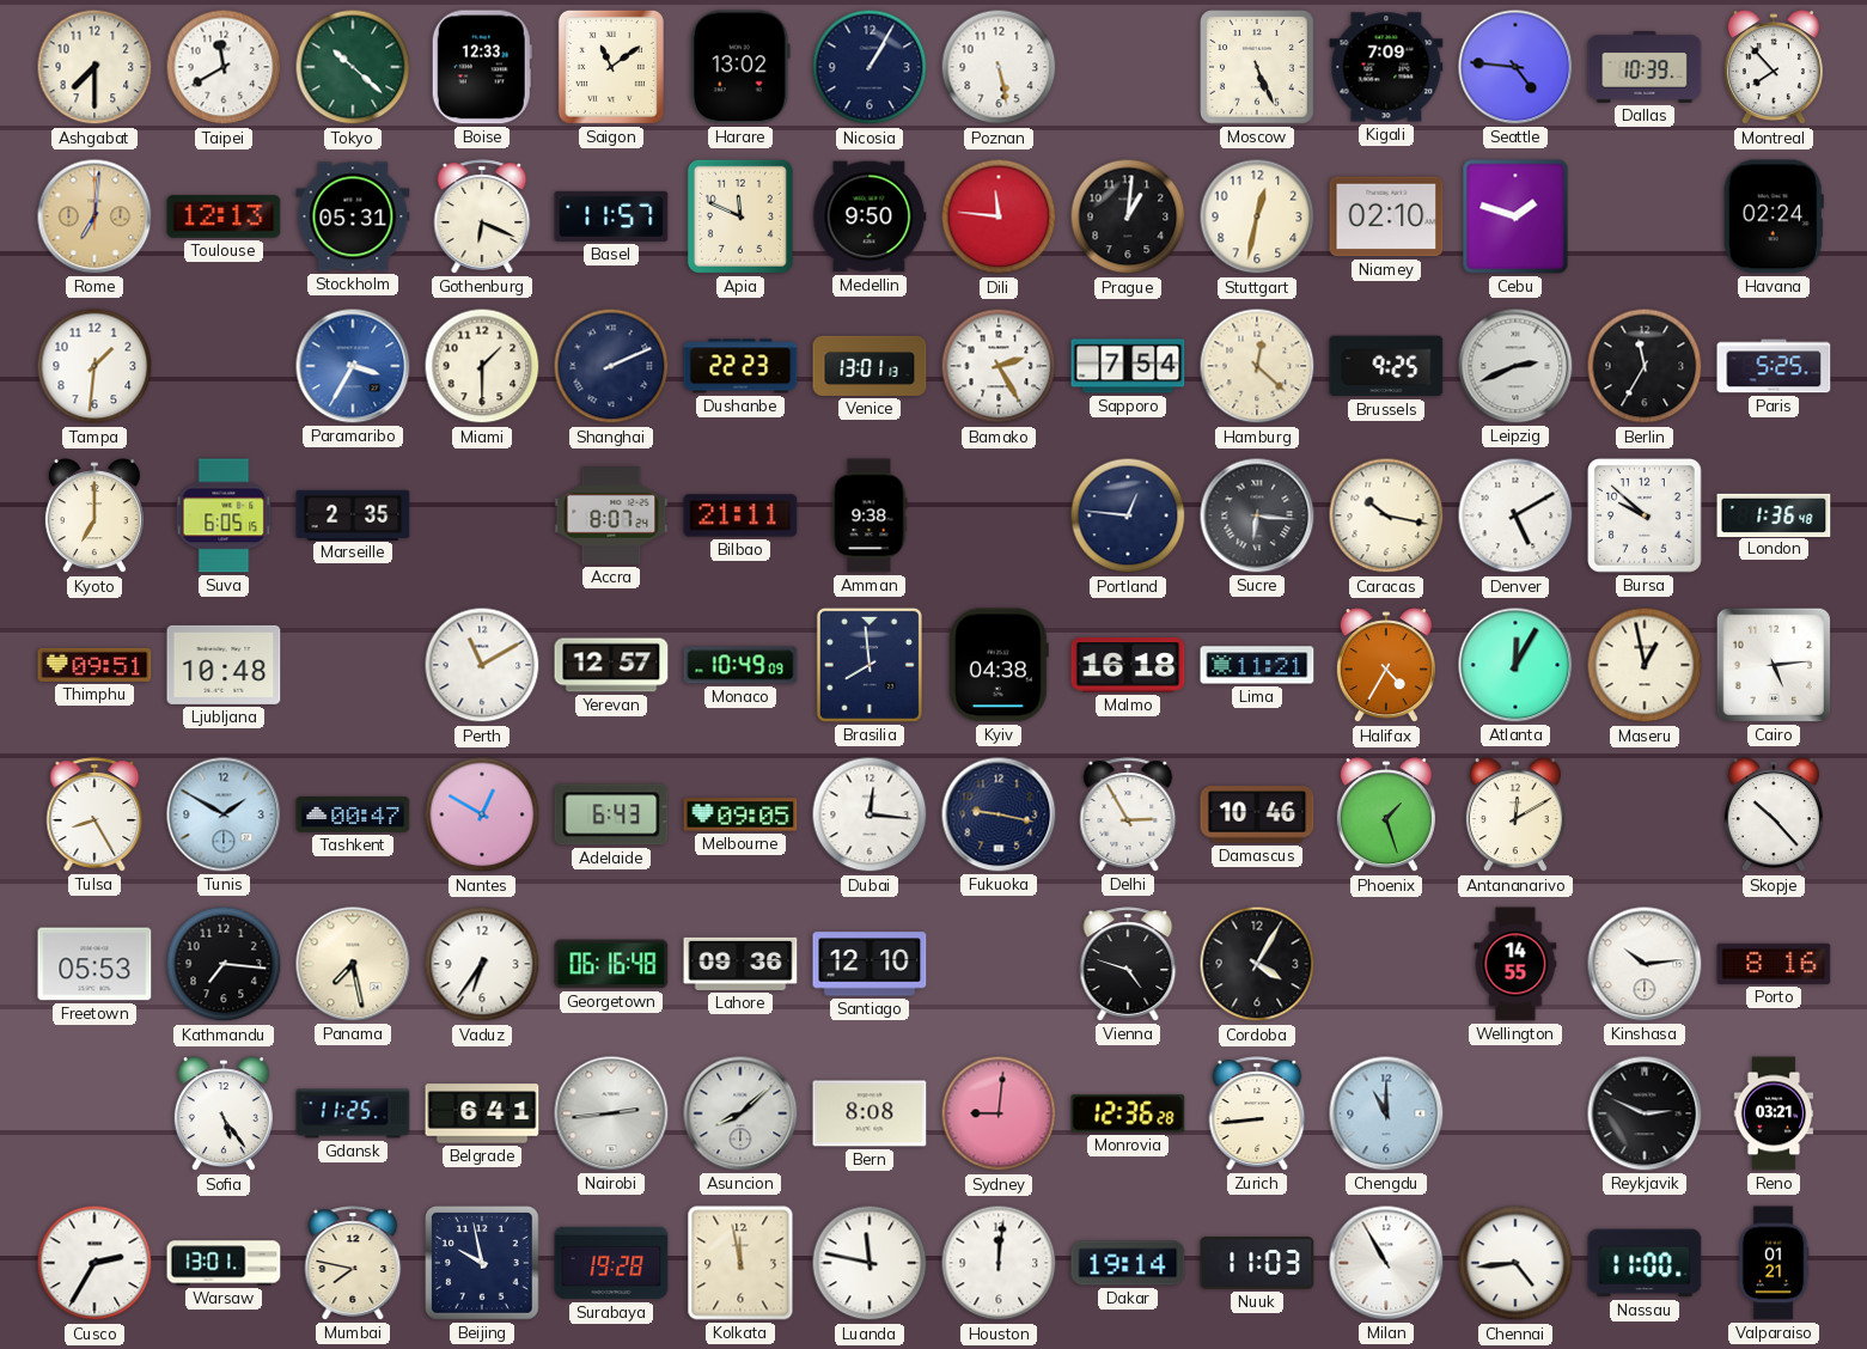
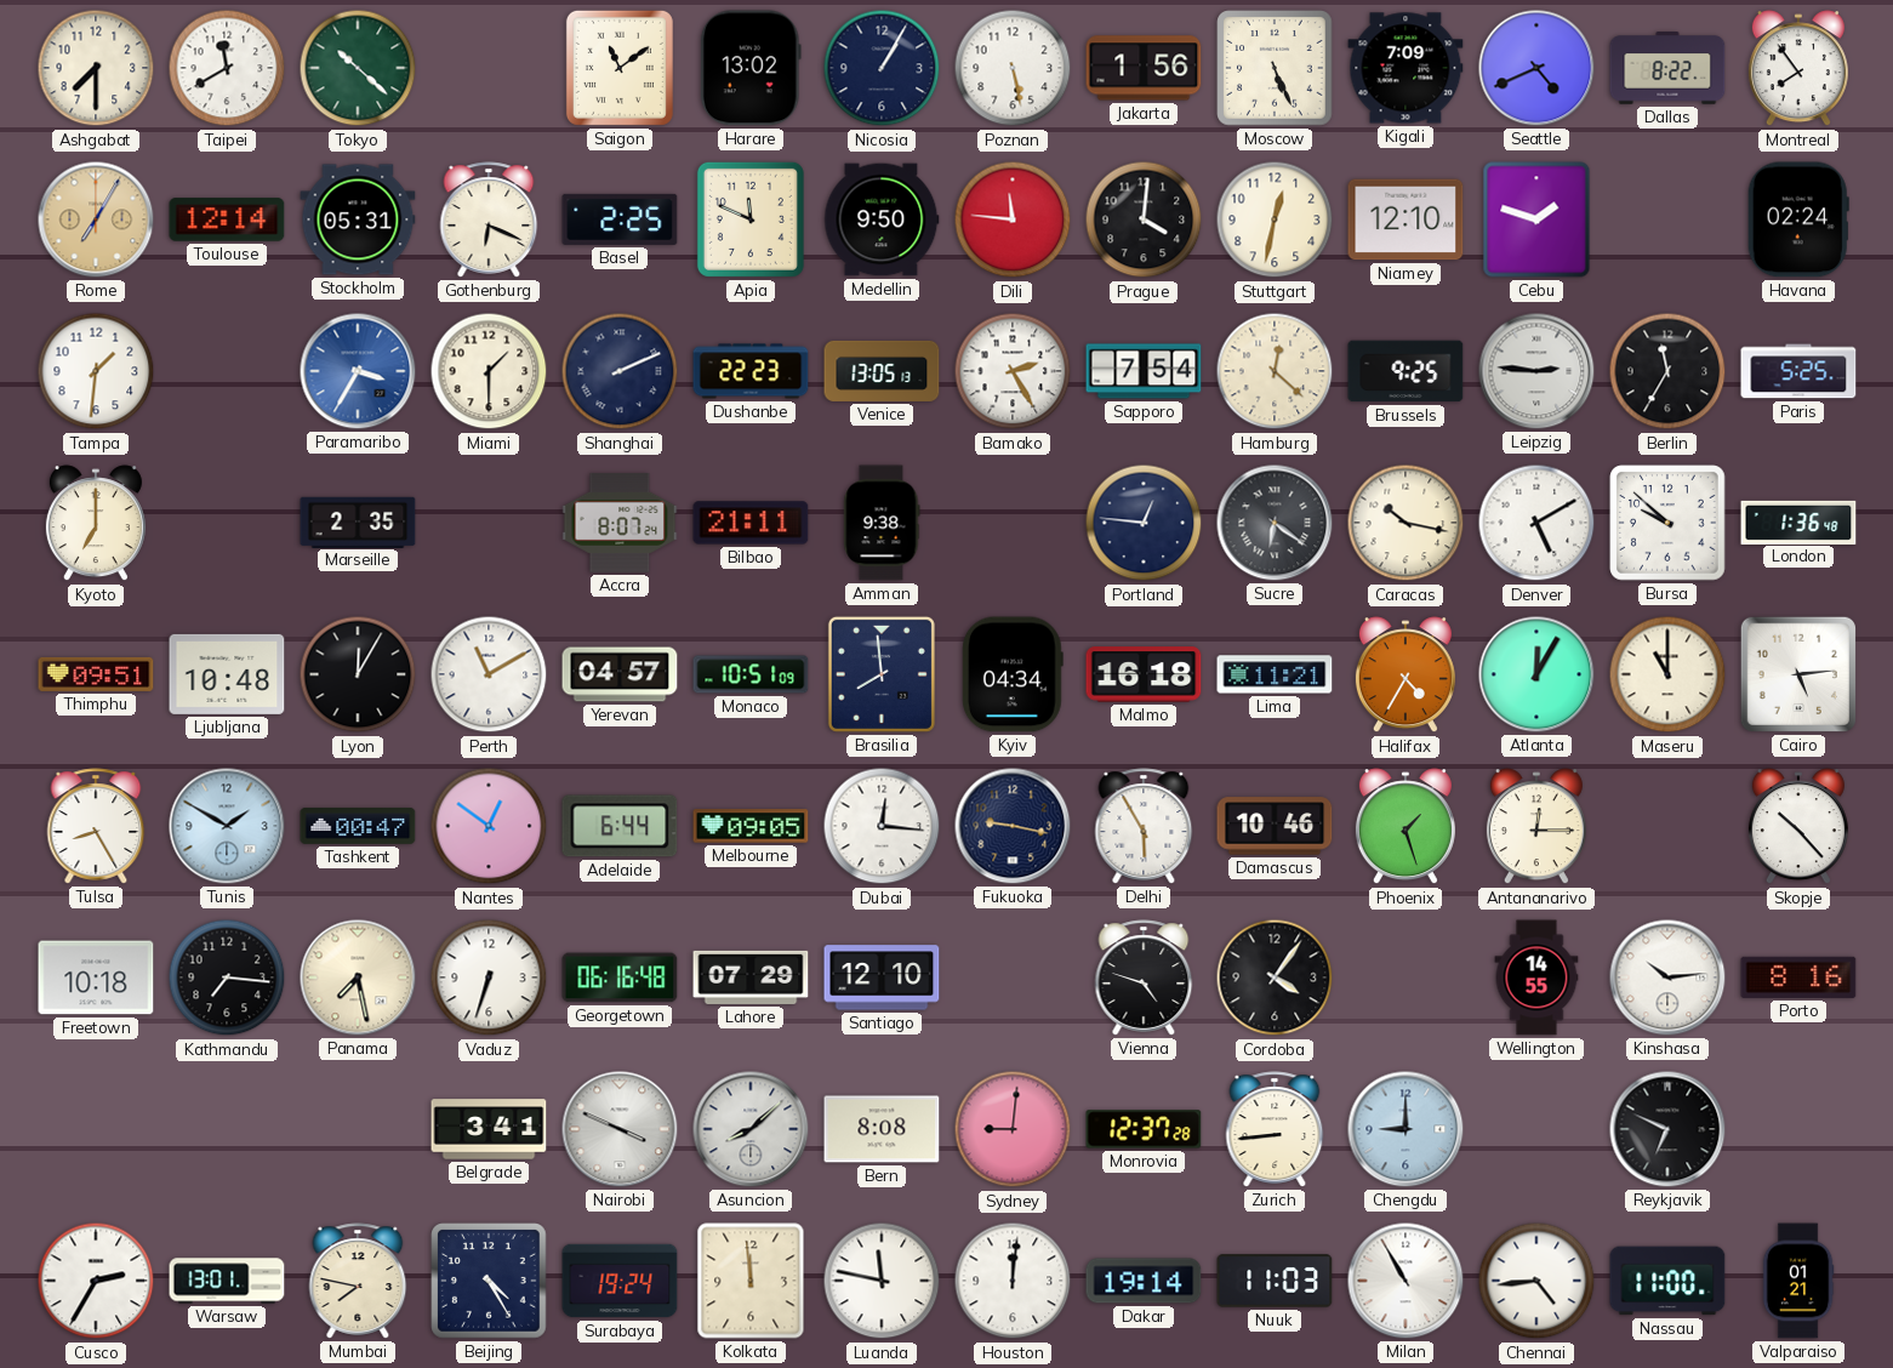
Boise: 12:33 -> none (482, 67)
Jakarta: none -> 1:56 (1144, 68)
Seattle: 4:46 -> 4:41 (1536, 68)
Dallas: 10:39 -> 8:22 (1667, 68)
Montreal: 7:53 -> 7:54 (1798, 69)
Rome: 7:01 -> 7:05 (96, 220)
Toulouse: 12:13 -> 12:14 (227, 220)
Basel: 11:57 -> 2:25 (620, 220)
Prague: 1:01 -> 4:01 (1144, 220)
Niamey: 02:10 -> 12:10 (1406, 220)
Venice: 13:01 -> 13:05 (882, 371)
Leipzig: 2:41 -> 2:46 (1536, 371)
Suva: 6:05 -> none (224, 515)
Sucre: 6:16 -> 6:21 (1275, 523)
Lyon: none -> 12:05 (358, 674)
Yerevan: 12:57 -> 04:57 (620, 674)
Monaco: 10:49 -> 10:51 (751, 674)
Kyiv: 04:38 -> 04:34 (1013, 674)
Maseru: 12:58 -> 11:00 (1667, 674)
Nantes: 12:50 -> 12:51 (489, 826)
Adelaide: 6:43 -> 6:44 (620, 826)
Delhi: 2:55 -> 5:55 (1144, 826)
Antananarivo: 12:10 -> 12:15 (1536, 827)
Freetown: 05:53 -> 10:18 (96, 977)
Vaduz: 6:36 -> 6:33 (489, 977)
Lahore: 09:36 -> 07:29 (751, 977)
Cordoba: 4:05 -> 4:06 (1275, 977)
Sofia: 5:24 -> none (224, 1115)
Gdansk: 11:25 -> none (353, 1113)
Belgrade: 6:41 -> 3:41 (489, 1129)
Nairobi: 2:44 -> 3:49 (620, 1129)
Monrovia: 12:36 -> 12:37 (1144, 1129)
Chengdu: 11:00 -> 9:00 (1406, 1129)
Reykjavik: 2:49 -> 6:49 (1667, 1129)
Reno: 03:21 -> none (1774, 1113)
Beijing: 9:58 -> 4:25 (489, 1281)
Surabaya: 19:28 -> 19:24 (620, 1281)
Kolkata: 11:58 -> 11:59 (751, 1281)
